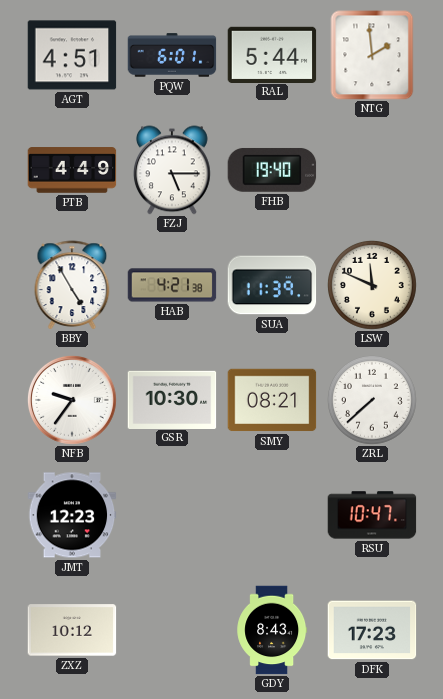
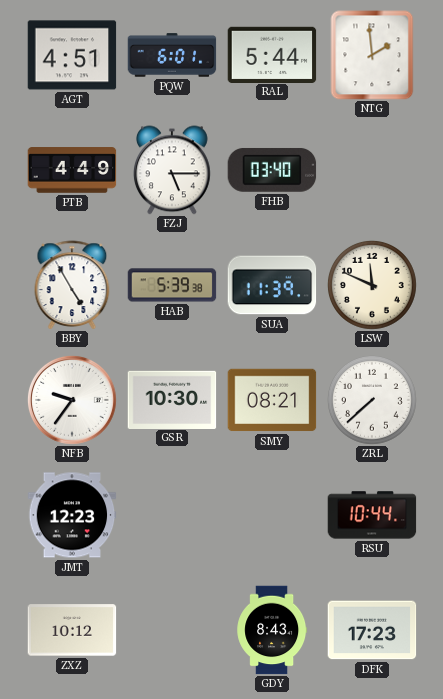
FHB: 19:40 -> 03:40 (272, 170)
HAB: 4:21 -> 5:39 (172, 285)
RSU: 10:47 -> 10:44 (372, 515)
